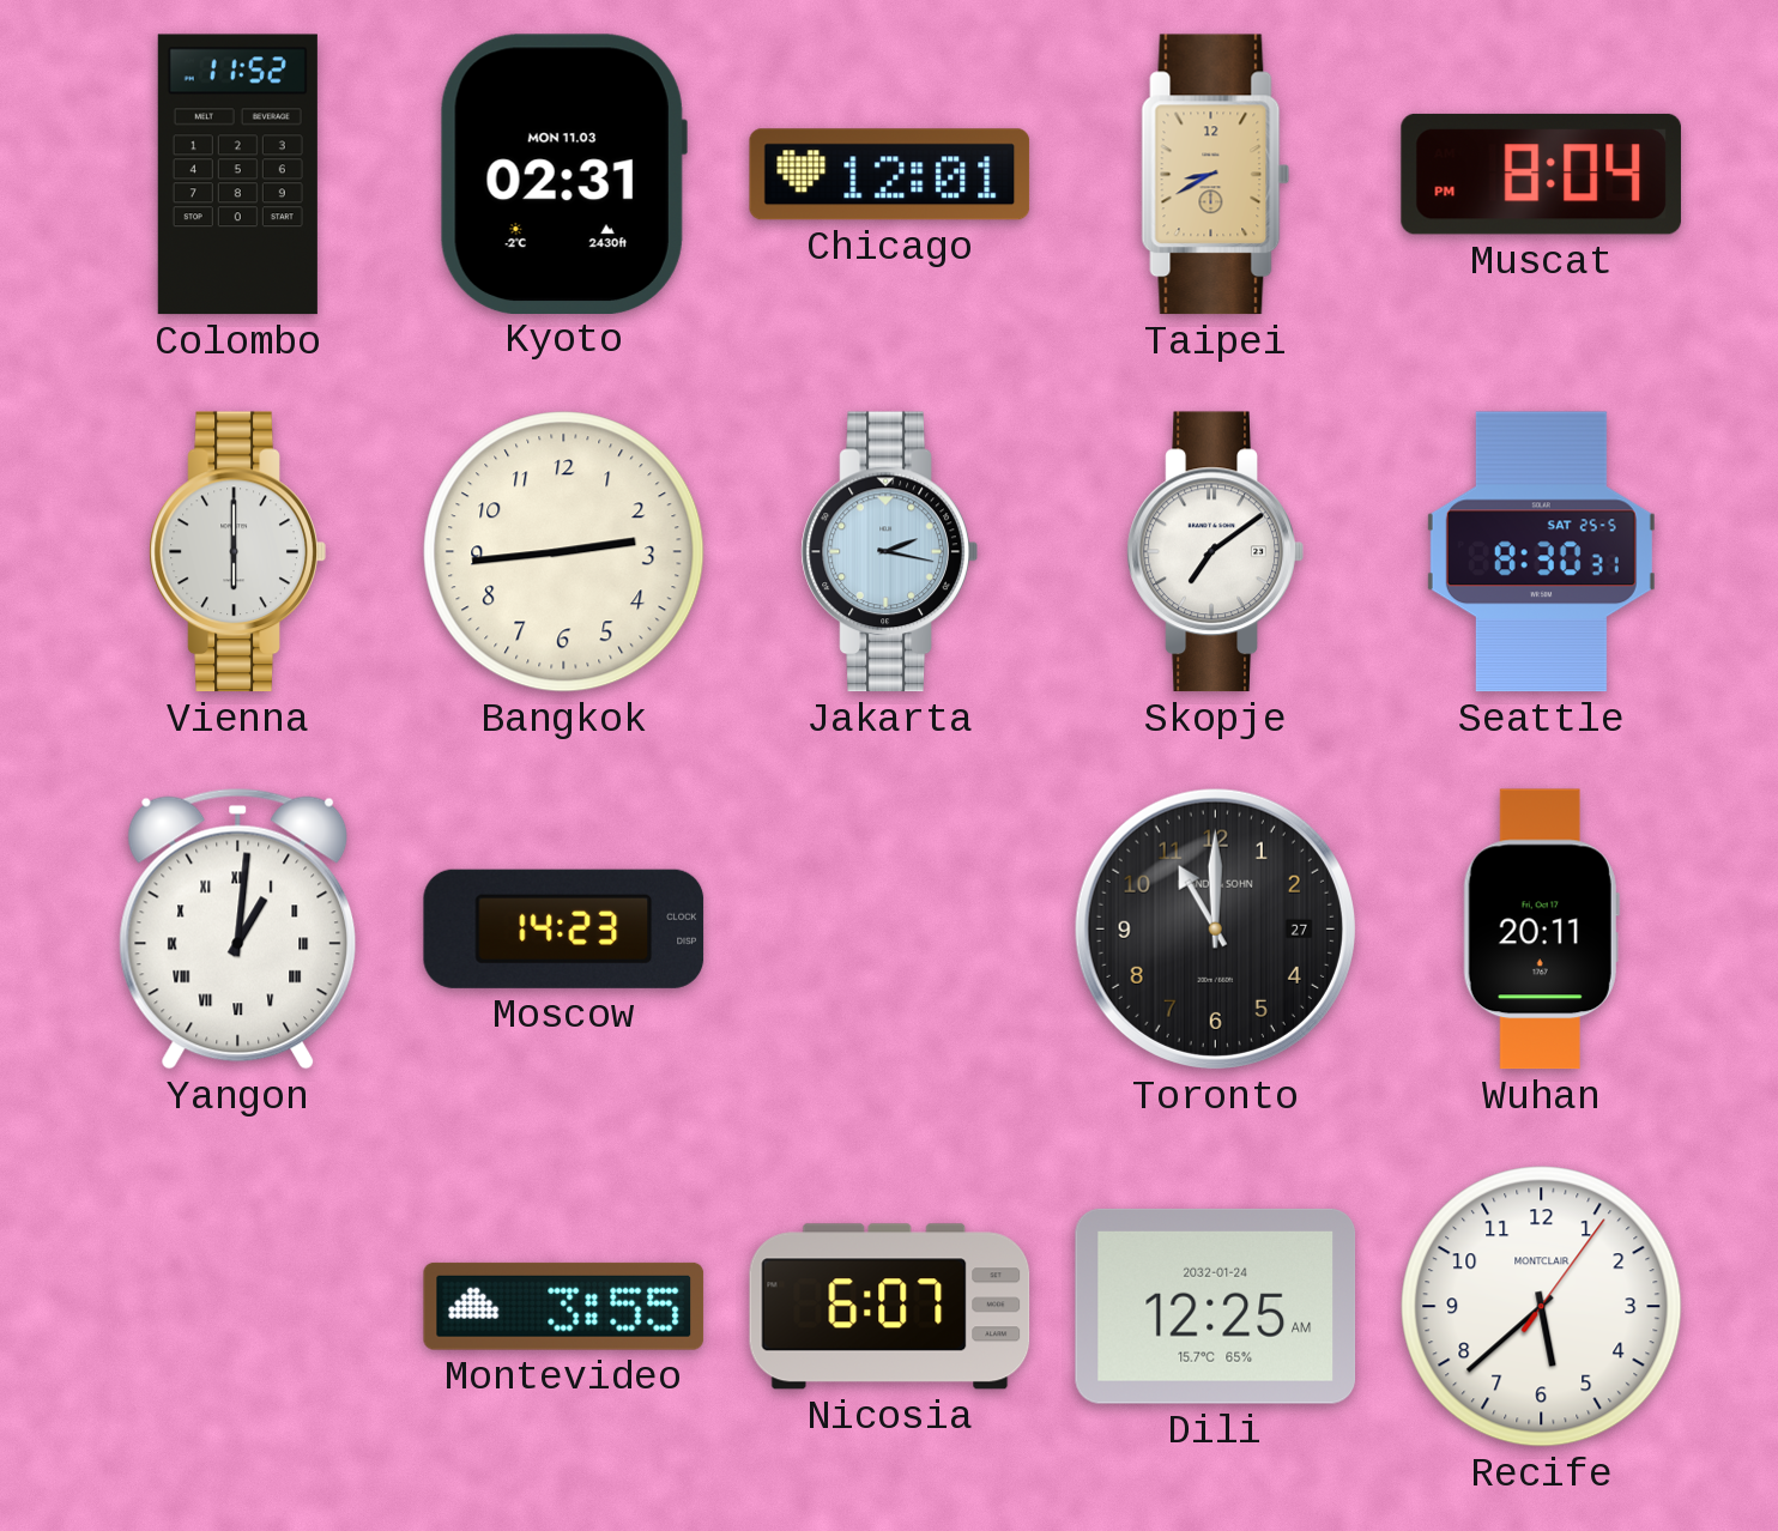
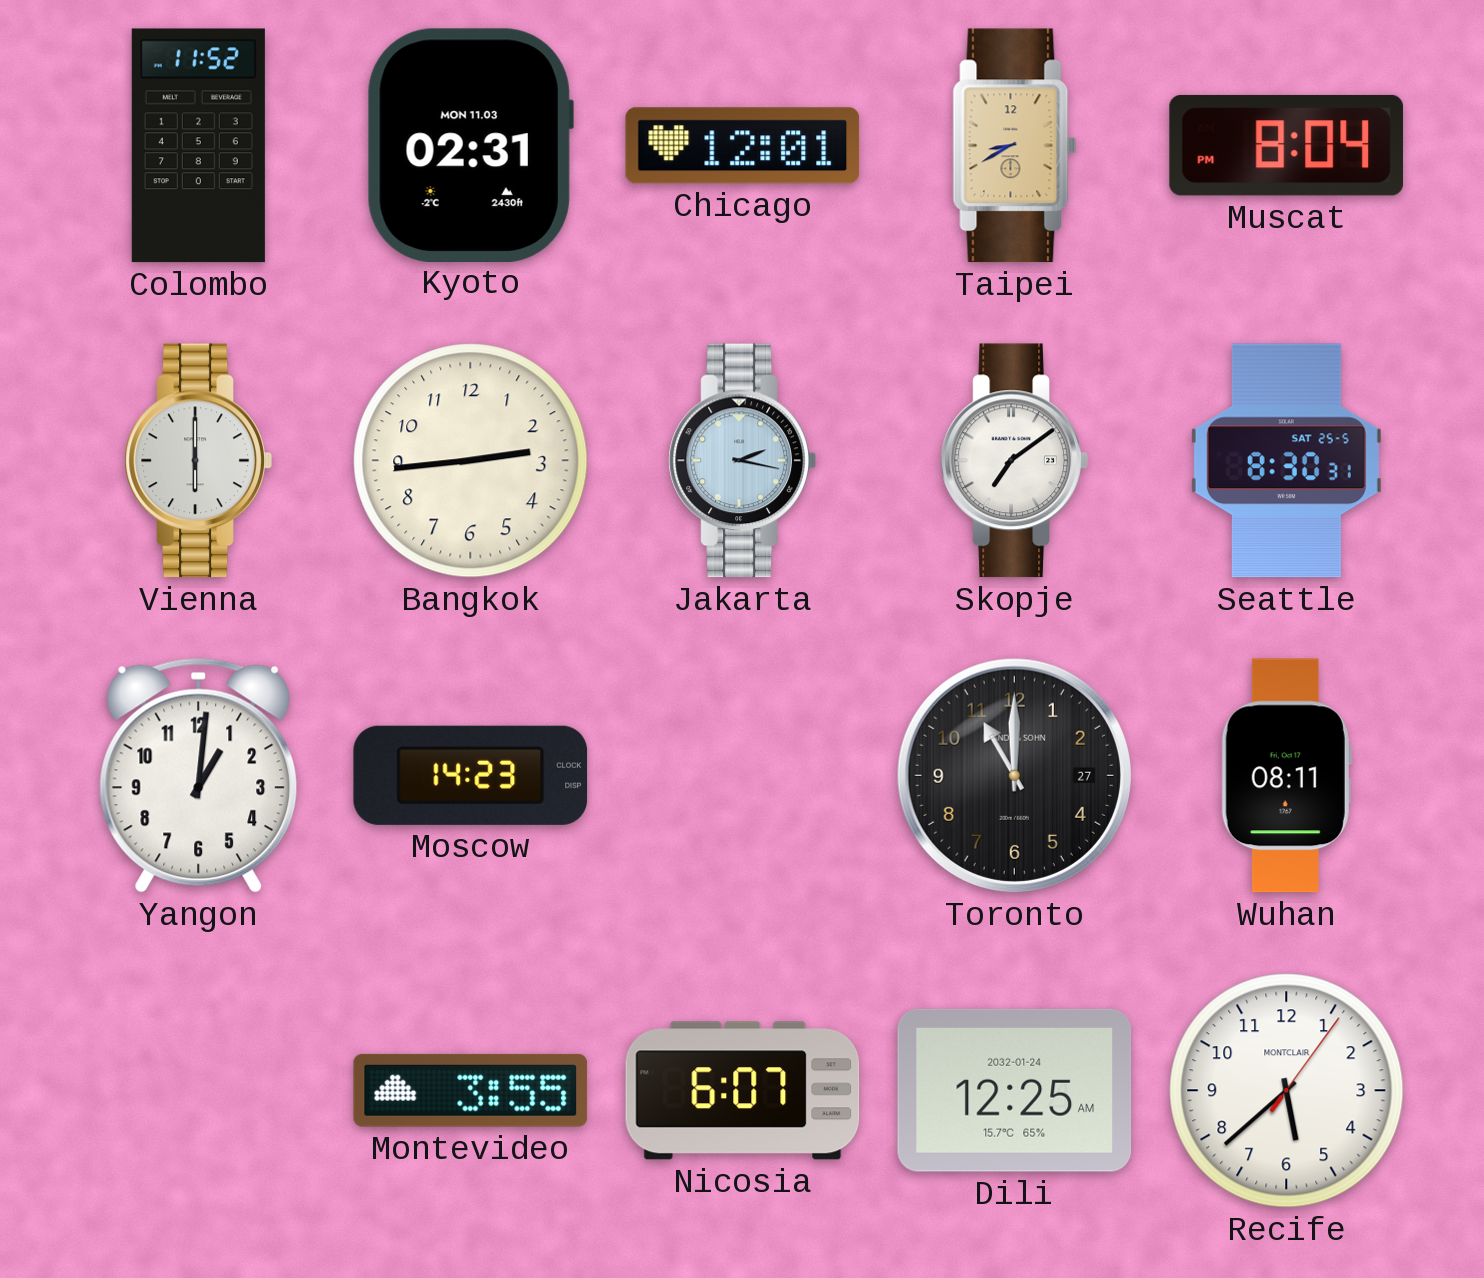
Yangon numerals: Roman -> Arabic (199, 775)
Wuhan: 20:11 -> 08:11 (1286, 776)
